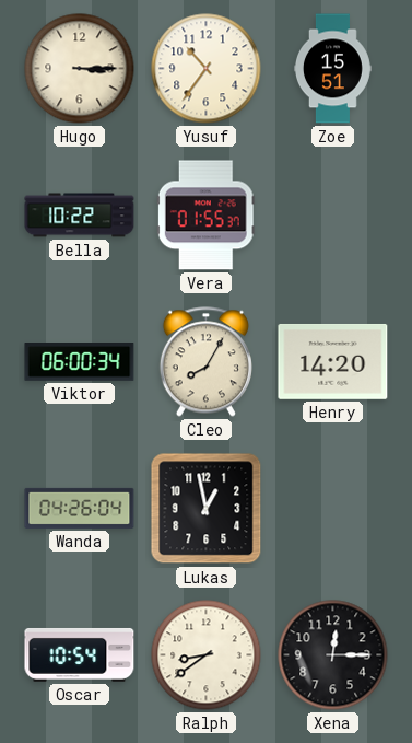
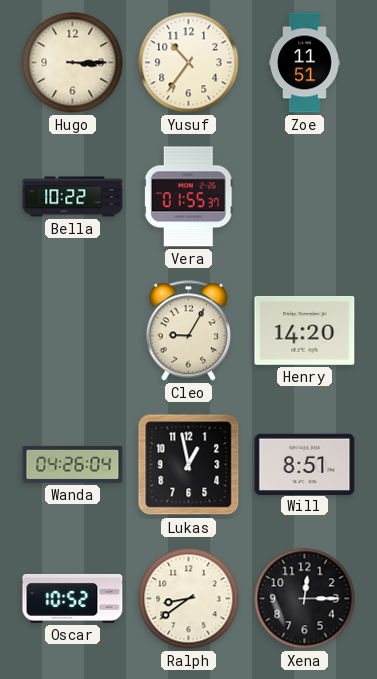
Zoe: 15:51 -> 11:51 (304, 63)
Viktor: 06:00 -> none (80, 362)
Cleo: 8:05 -> 9:05 (188, 331)
Will: none -> 8:51 (305, 464)
Oscar: 10:54 -> 10:52 (73, 598)
